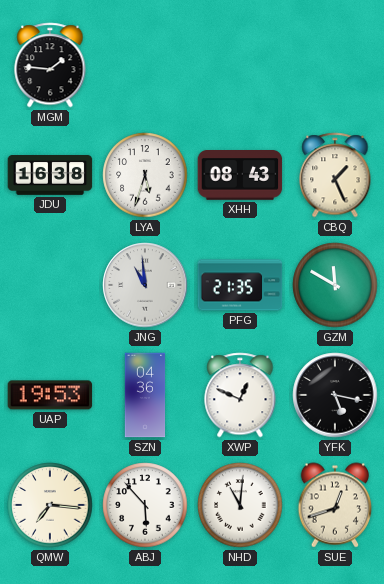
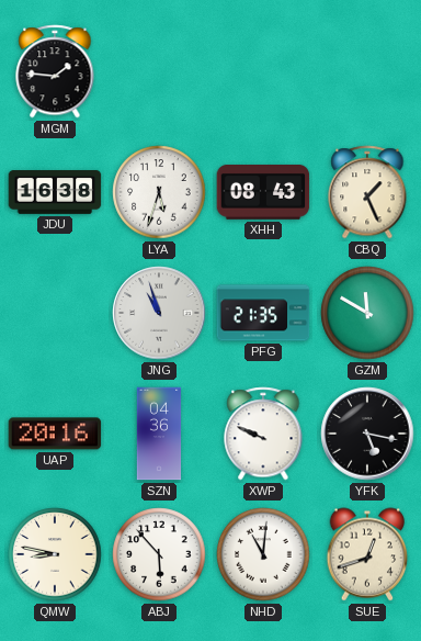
JNG: 10:59 -> 10:57 (159, 313)
UAP: 19:53 -> 20:16 (55, 434)
XWP: 12:49 -> 9:49 (263, 434)
QMW: 7:16 -> 8:47 (55, 554)
